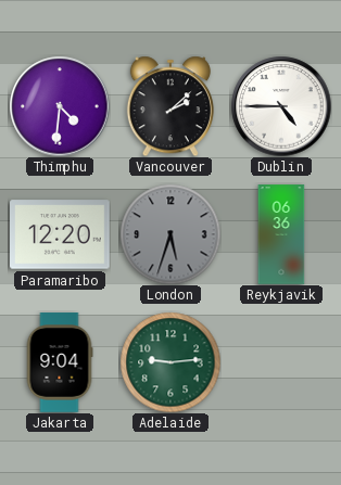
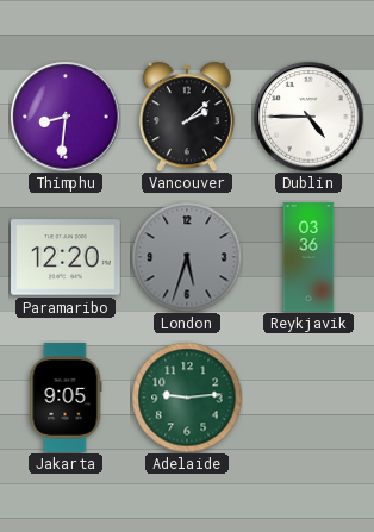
Thimphu: 4:31 -> 8:31 (66, 117)
Reykjavik: 06:36 -> 03:36 (308, 257)
Jakarta: 9:04 -> 9:05 (66, 398)
